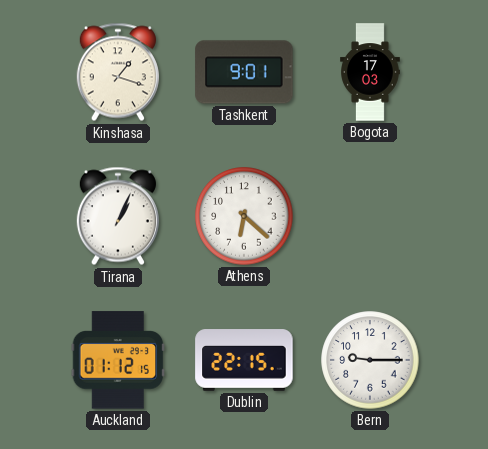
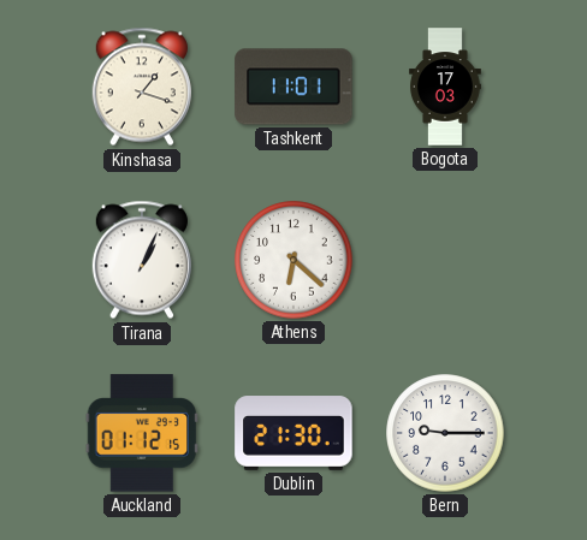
Tashkent: 9:01 -> 11:01 (293, 87)
Dublin: 22:15 -> 21:30 (293, 433)
